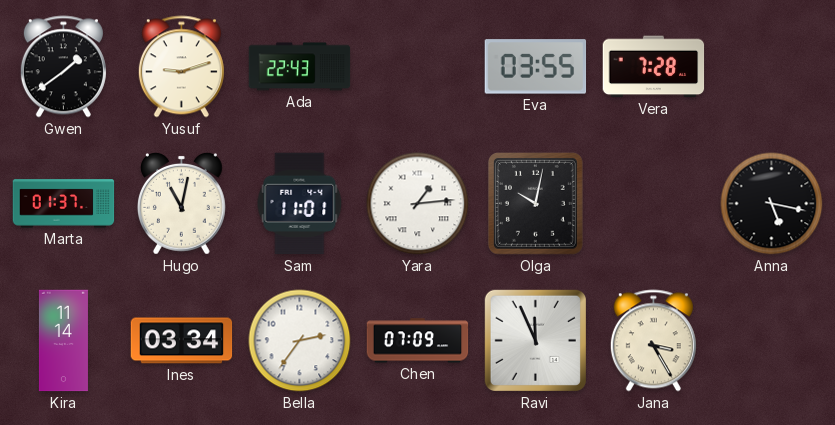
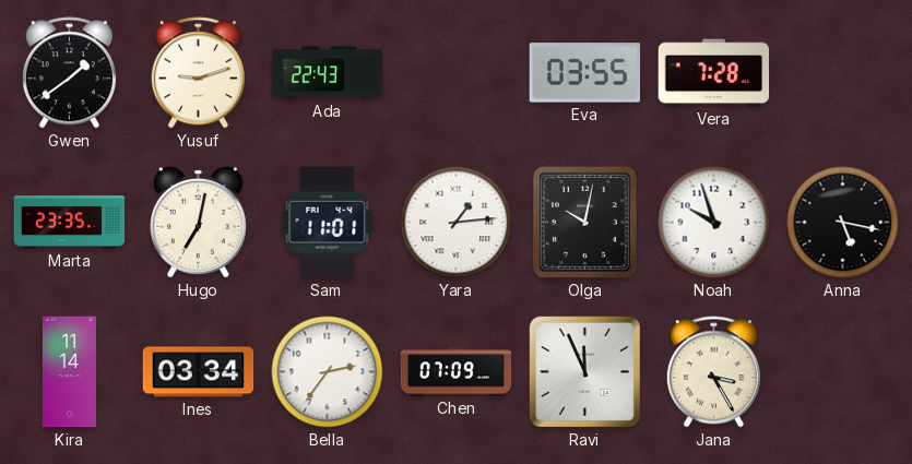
Marta: 01:37 -> 23:35 (70, 223)
Hugo: 11:02 -> 7:02 (198, 222)
Noah: none -> 9:57 (714, 223)
